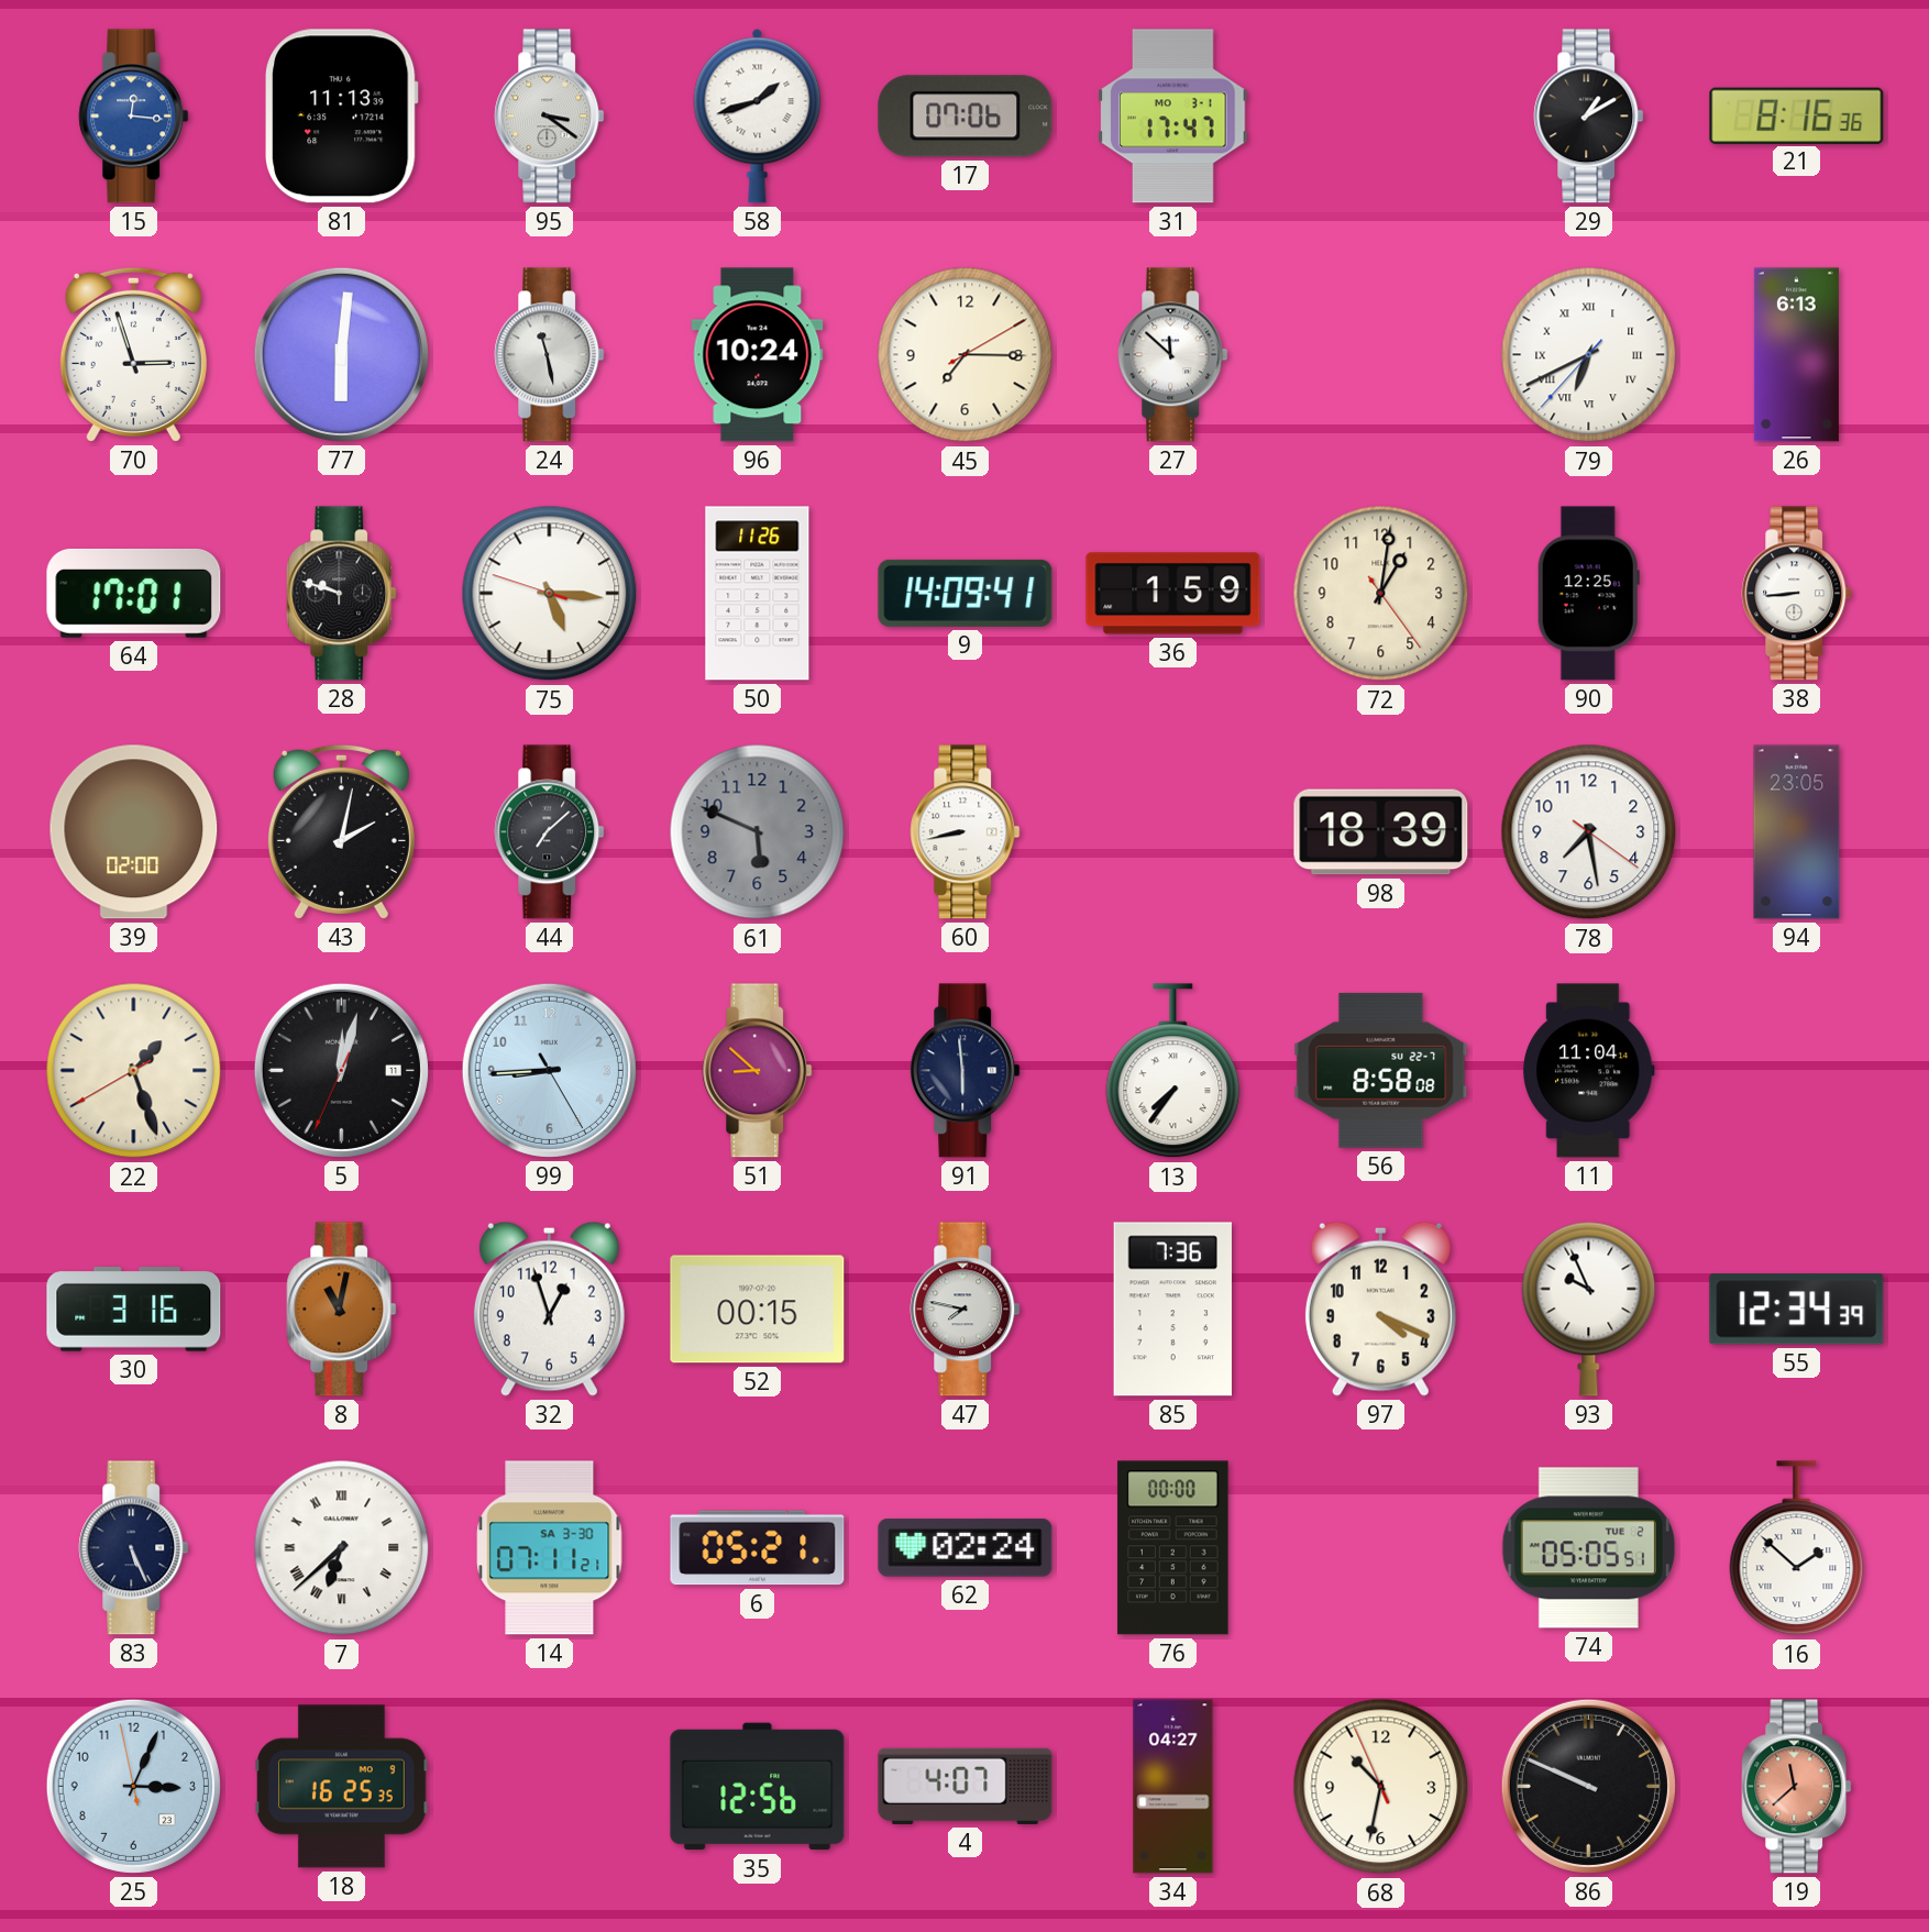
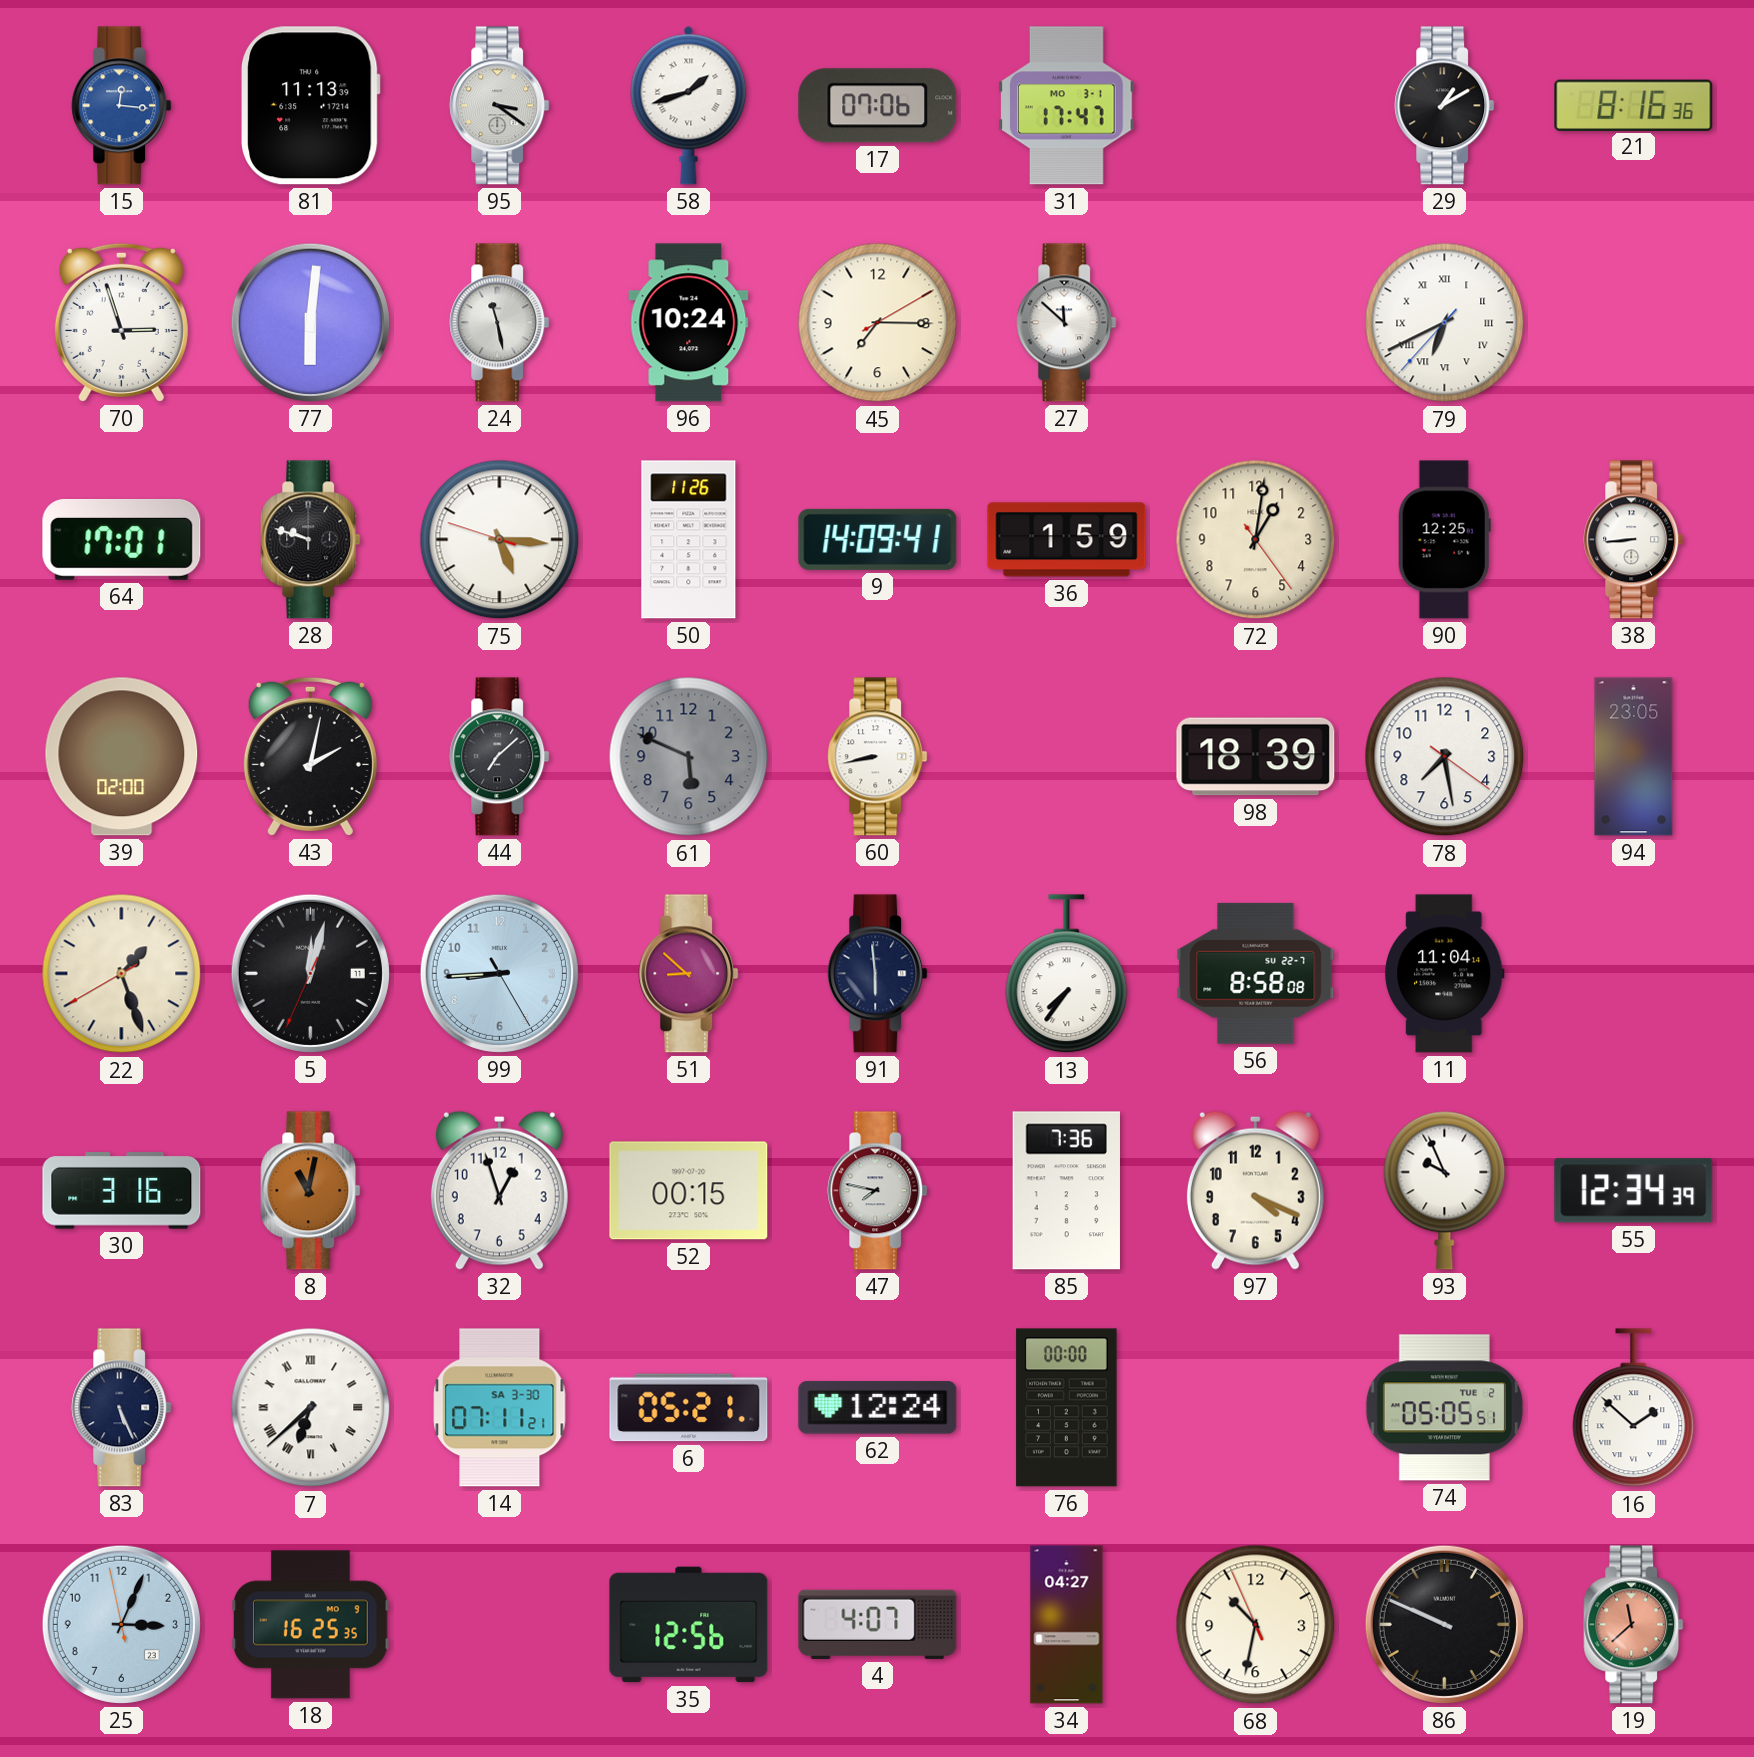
26: 6:13 -> none (1796, 355)
62: 02:24 -> 12:24 (878, 1408)
